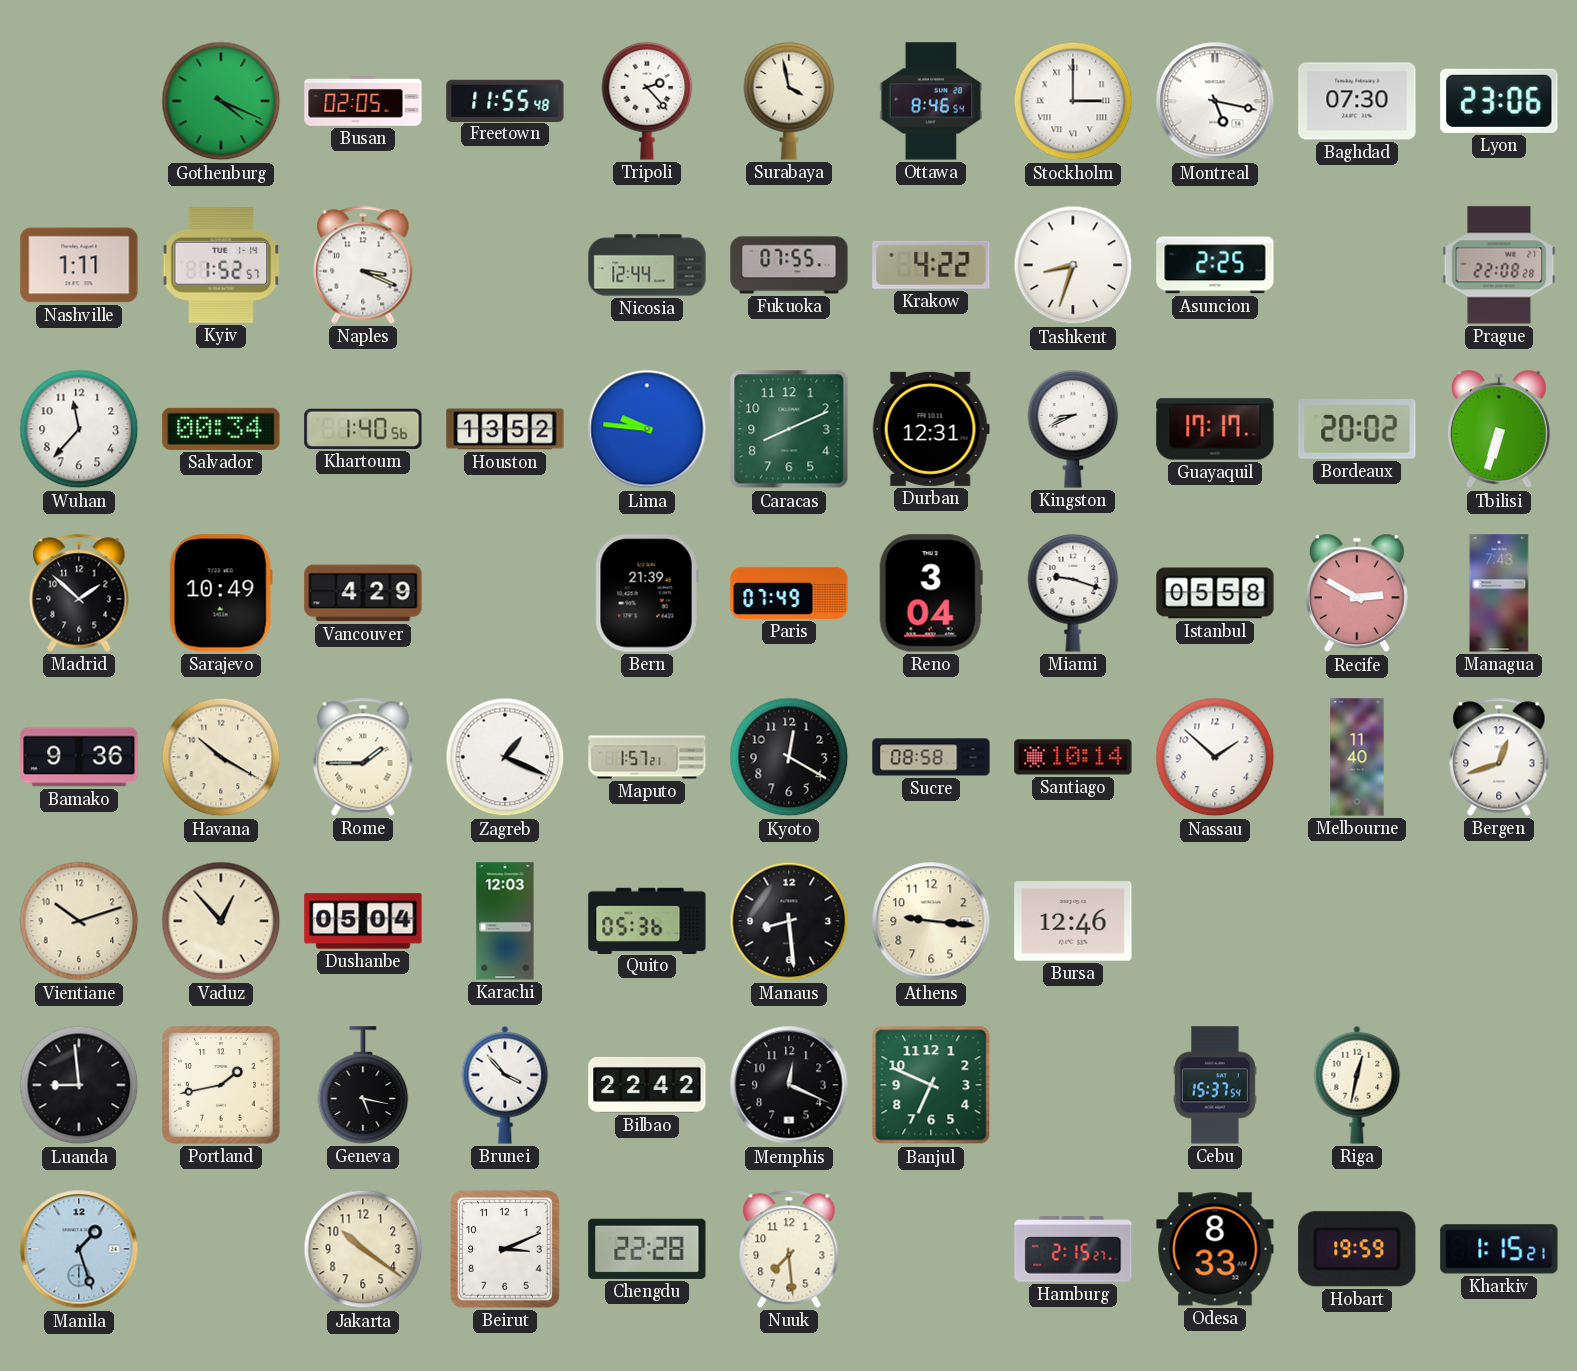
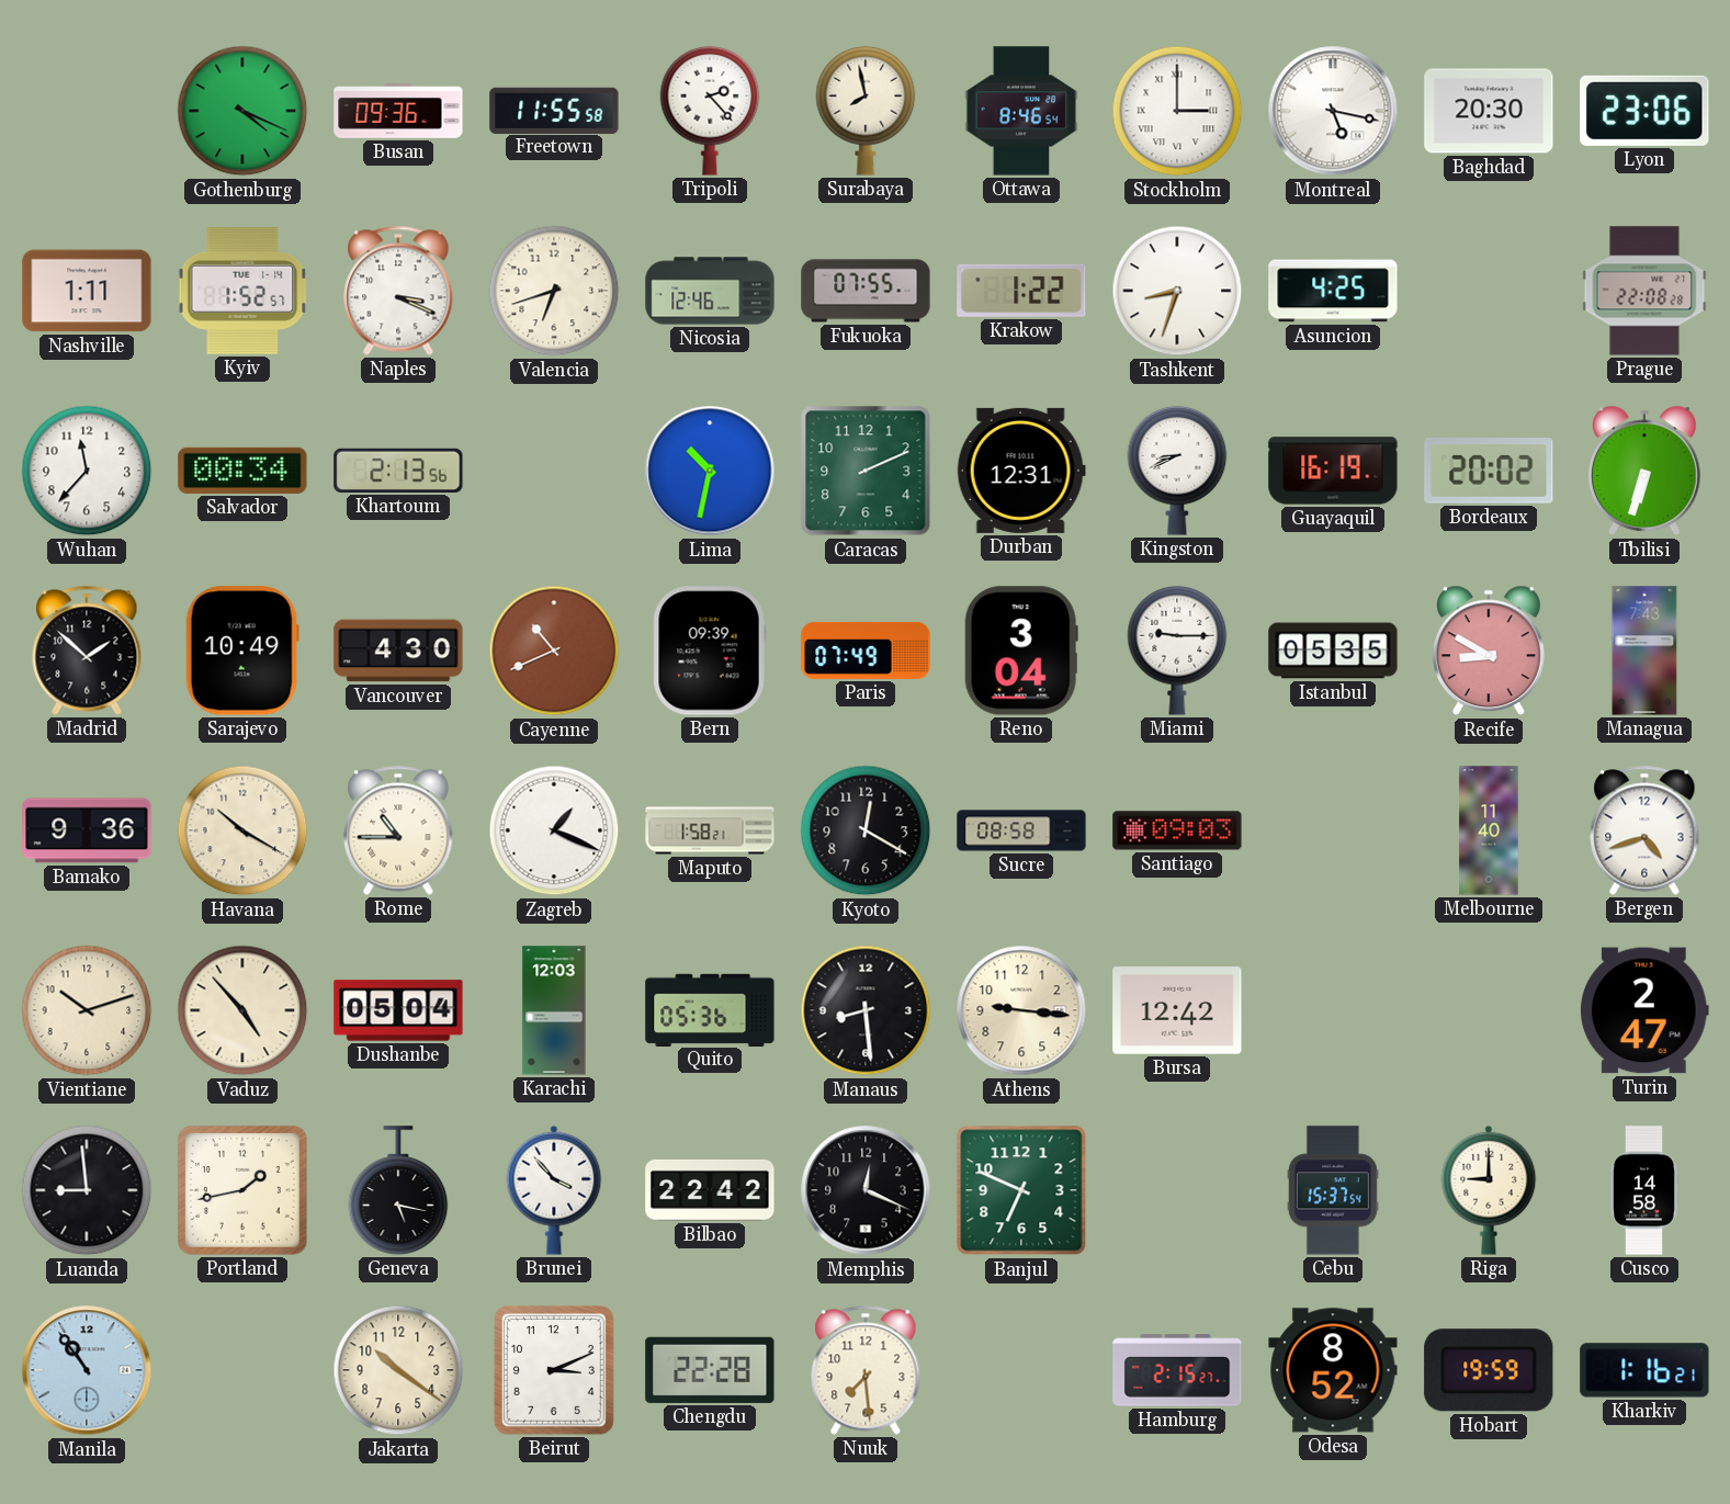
Busan: 02:05 -> 09:36 (398, 111)
Freetown: 11:55:48 -> 11:55:58 (554, 110)
Surabaya: 3:58 -> 7:58 (866, 111)
Baghdad: 07:30 -> 20:30 (1489, 111)
Valencia: none -> 6:42 (554, 291)
Nicosia: 12:44 -> 12:46 (710, 291)
Krakow: 4:22 -> 1:22 (1021, 291)
Asuncion: 2:25 -> 4:25 (1333, 291)
Khartoum: 1:40 -> 2:13 (398, 471)
Houston: 13:52 -> none (505, 429)
Lima: 9:46 -> 10:32 (710, 471)
Caracas: 8:11 -> 2:11 (866, 471)
Guayaquil: 17:17 -> 16:19 (1333, 471)
Vancouver: 4:29 -> 4:30 (398, 651)
Cayenne: none -> 10:41 (554, 651)
Bern: 21:39 -> 09:39 (710, 651)
Miami: 9:18 -> 9:15 (1177, 651)
Istanbul: 05:58 -> 05:35 (1333, 651)
Recife: 2:50 -> 8:50 (1489, 651)
Rome: 1:45 -> 10:45 (398, 830)
Maputo: 1:57 -> 1:58 (710, 830)
Santiago: 10:14 -> 09:03 (1177, 830)
Nassau: 1:52 -> none (1215, 757)
Bergen: 12:42 -> 4:42 (1644, 830)
Vaduz: 12:53 -> 4:53 (242, 1010)
Bursa: 12:46 -> 12:42 (1177, 1010)
Turin: none -> 2:47 (1644, 1010)
Riga: 12:32 -> 9:00 (1489, 1190)
Cusco: none -> 14:58 (1644, 1190)
Manila: 1:27 -> 10:54 (87, 1370)
Odesa: 8:33 -> 8:52 (1333, 1370)
Kharkiv: 1:15 -> 1:16 (1644, 1370)
